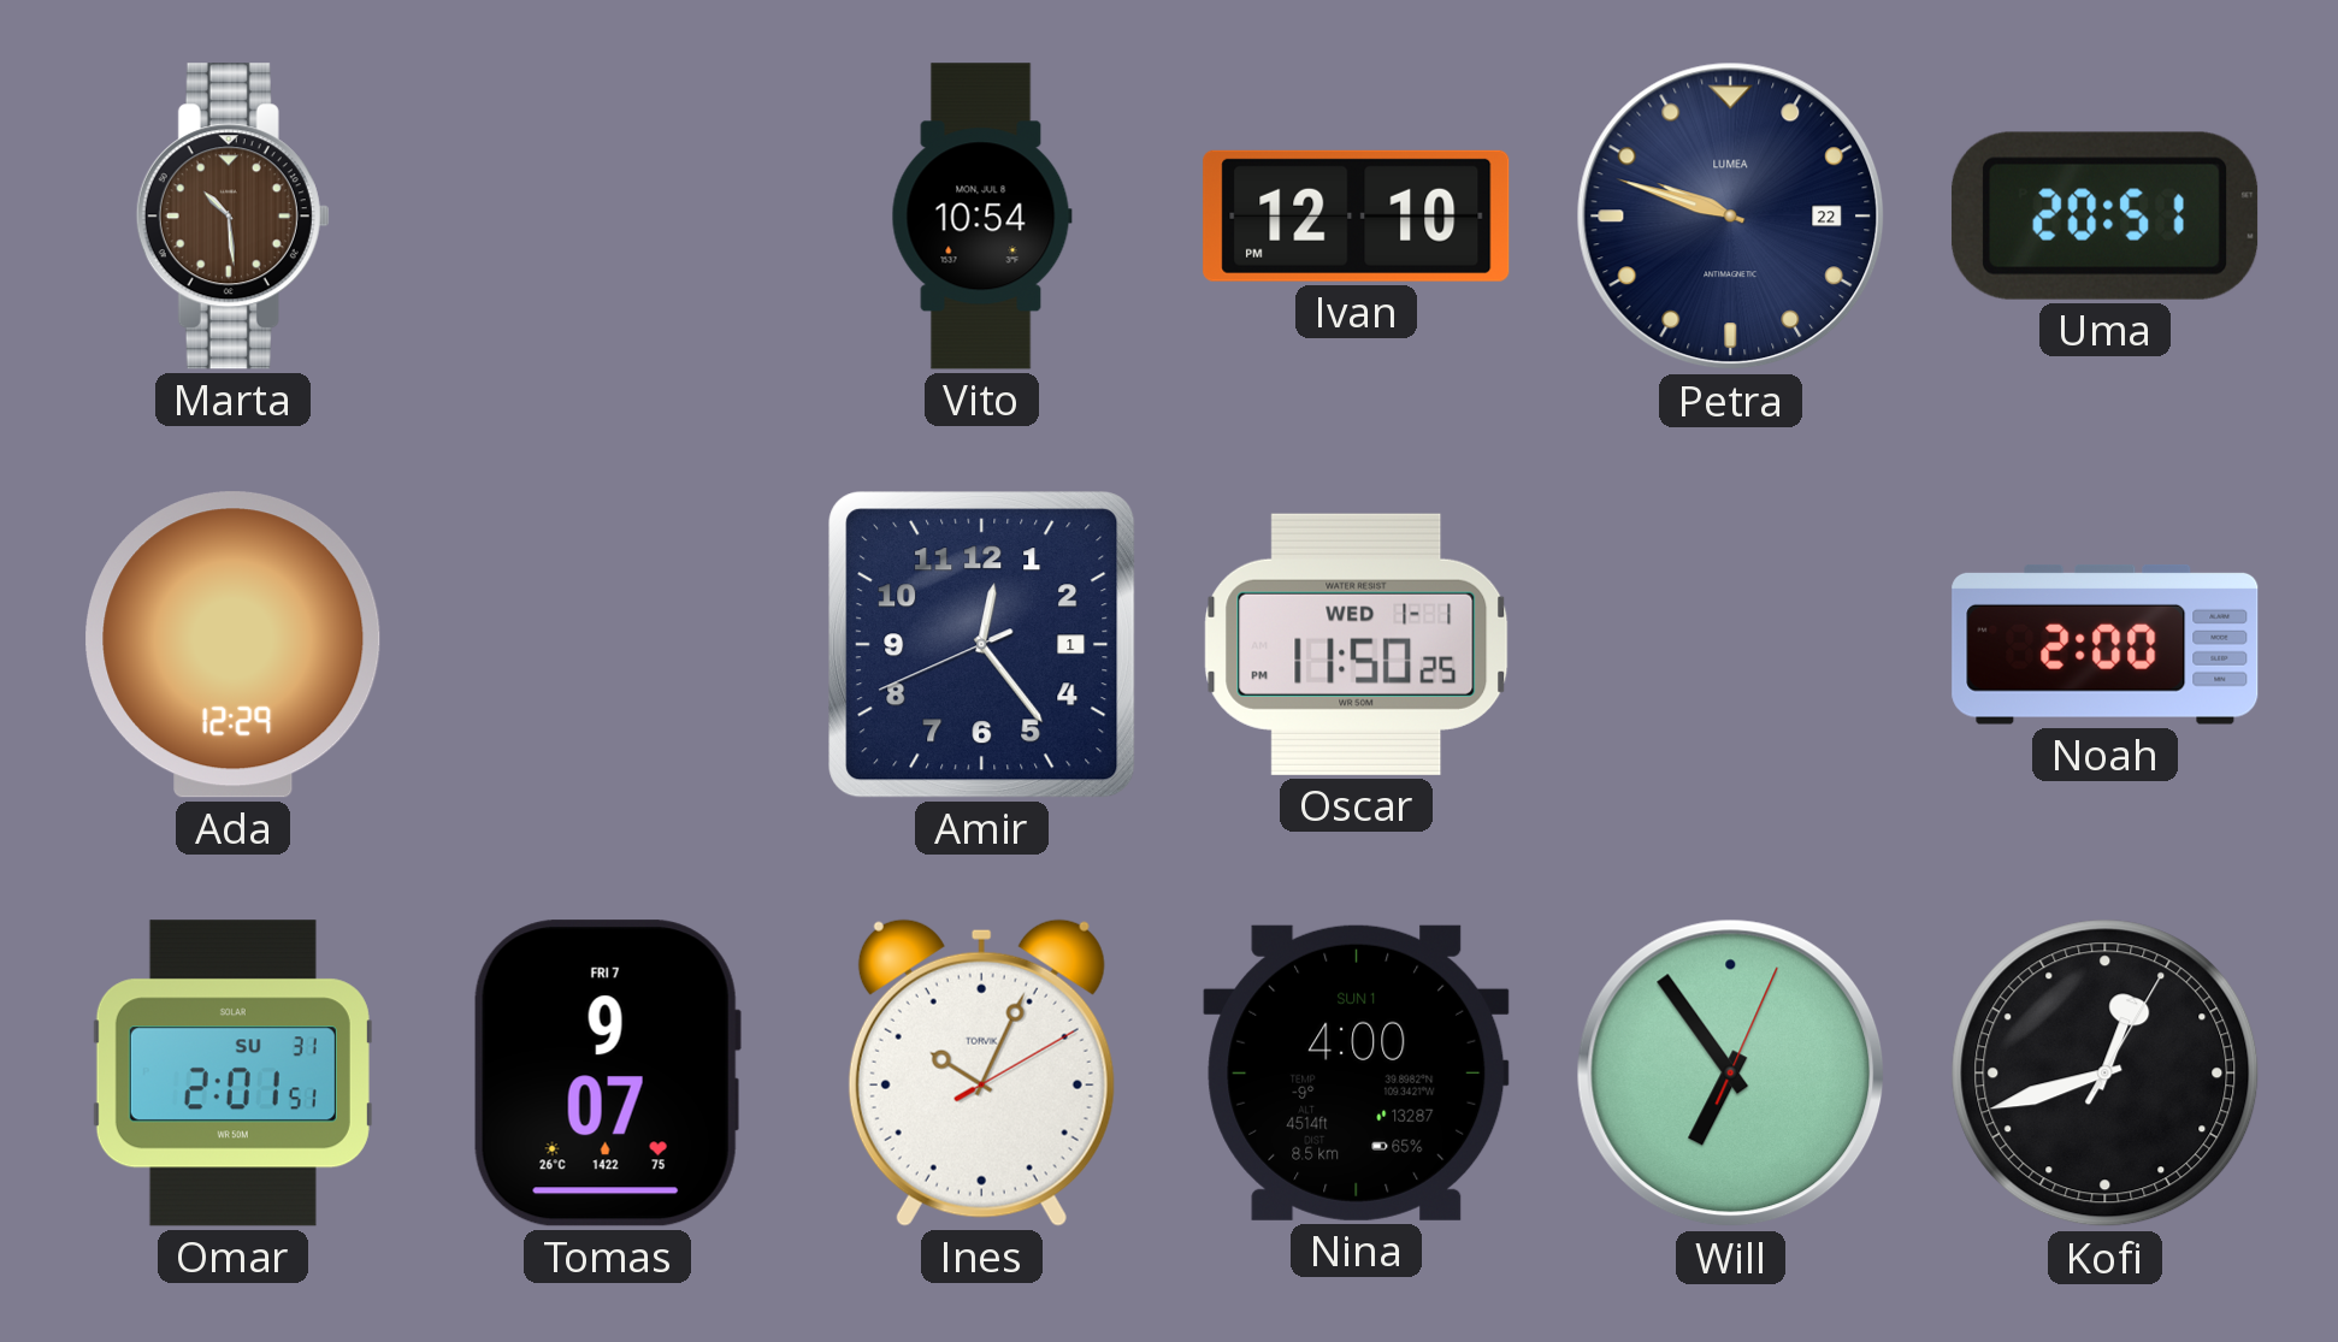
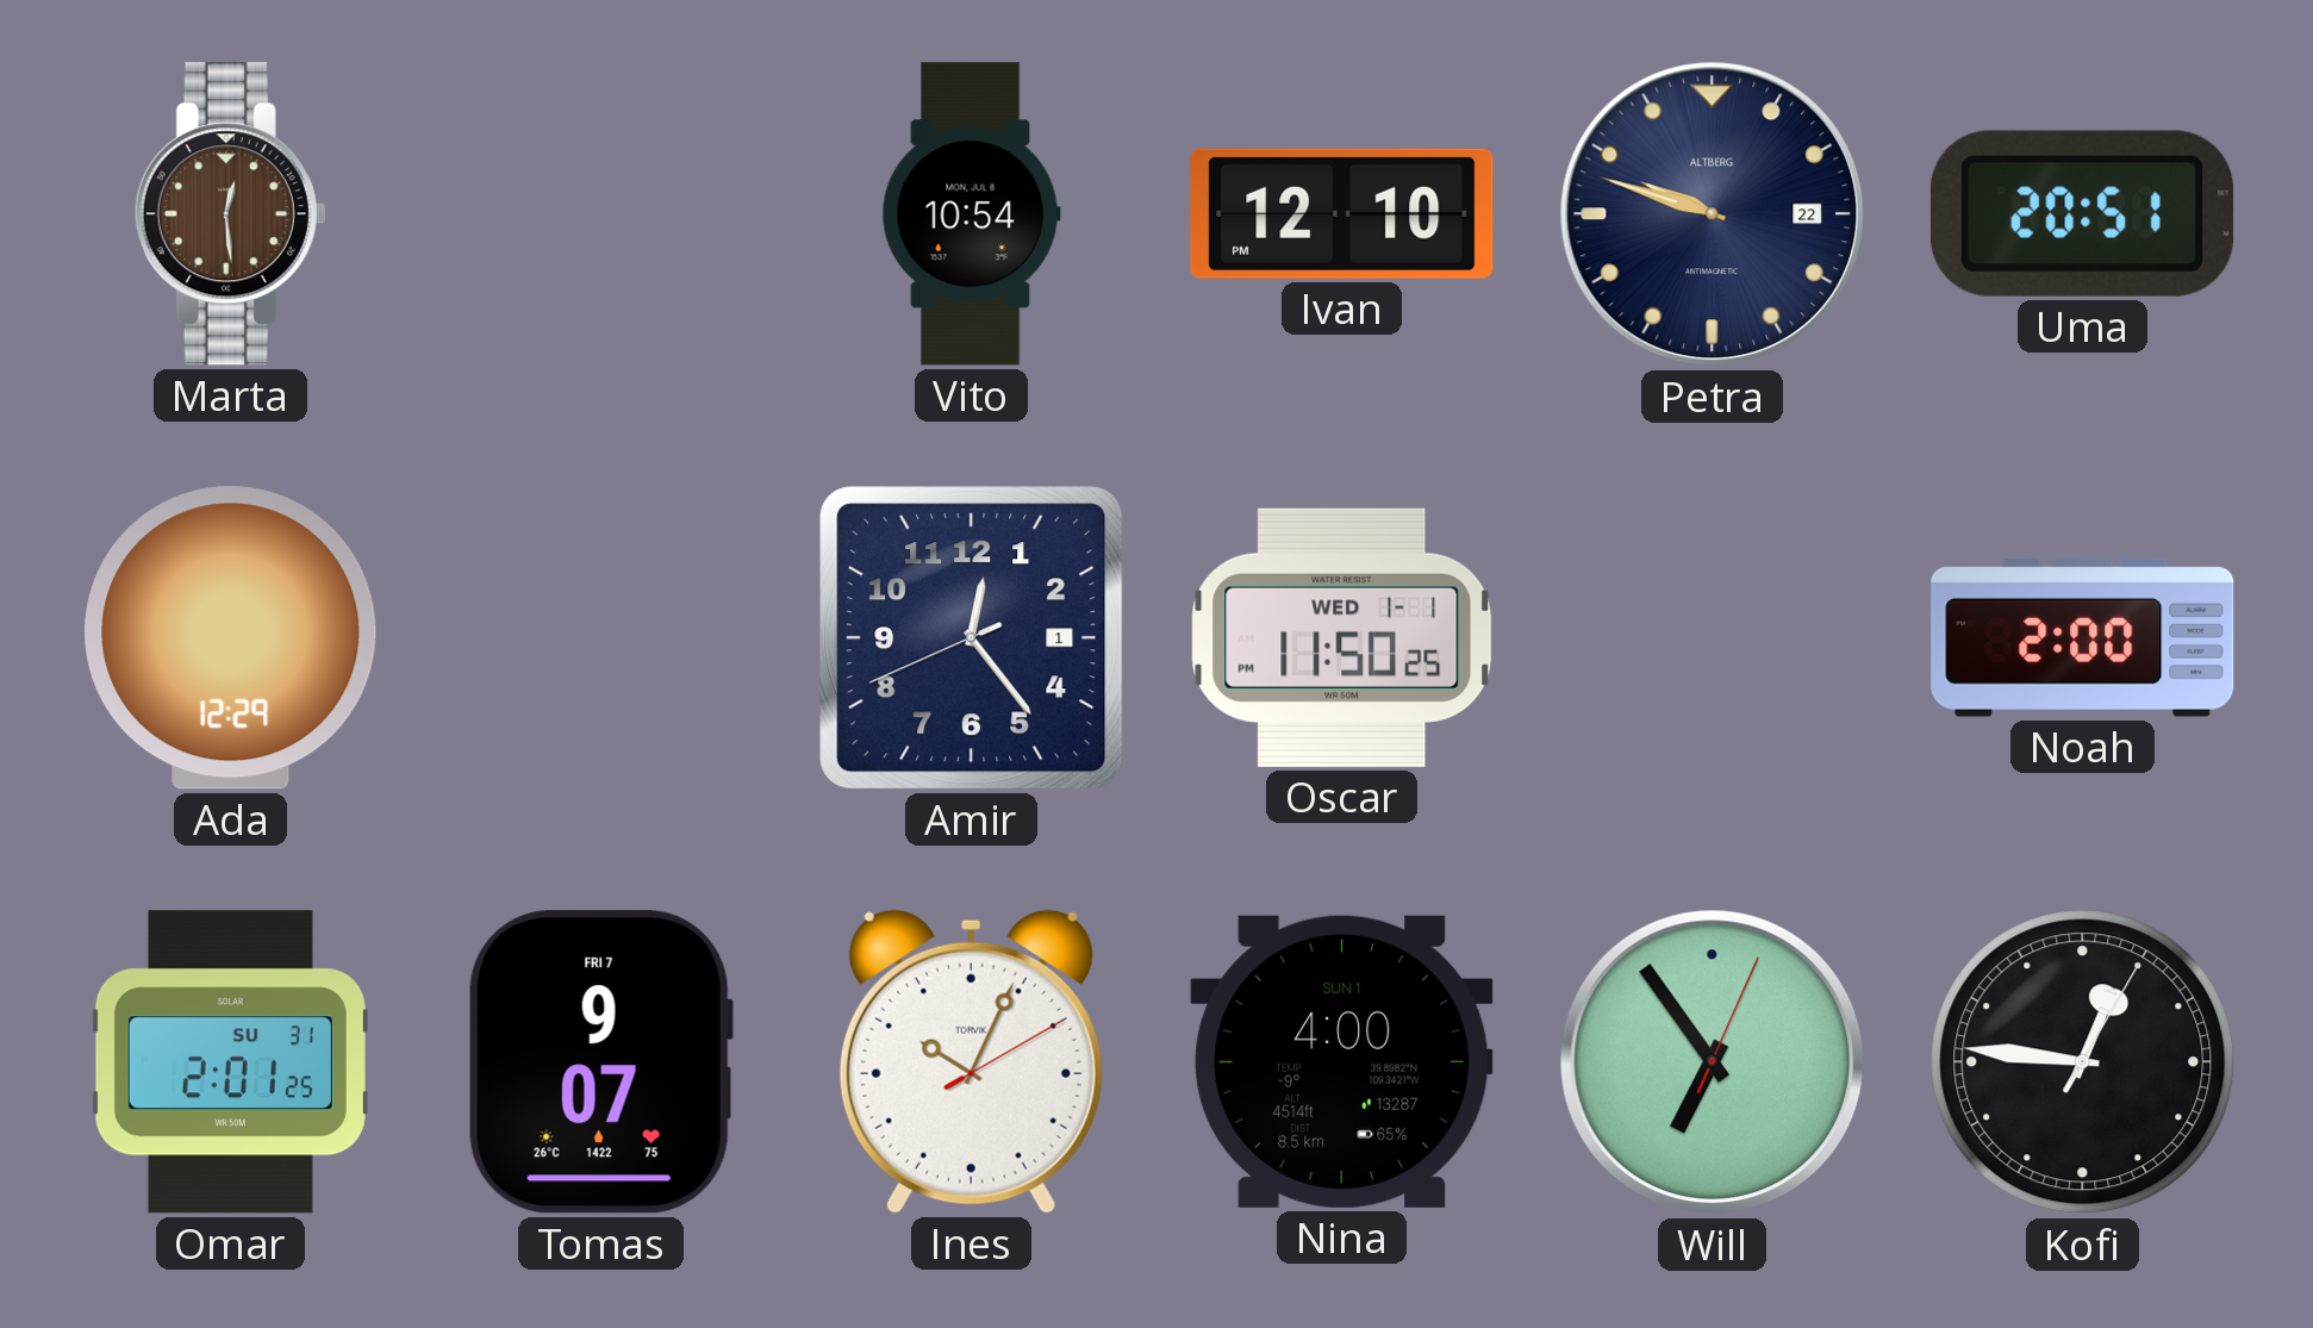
Marta: 10:29 -> 12:29 (230, 214)
Petra brand: LUMEA -> ALTBERG (1713, 214)
Omar: 2:01:51 -> 2:01:25 (230, 1062)
Kofi: 12:42 -> 12:46 (2083, 1062)
